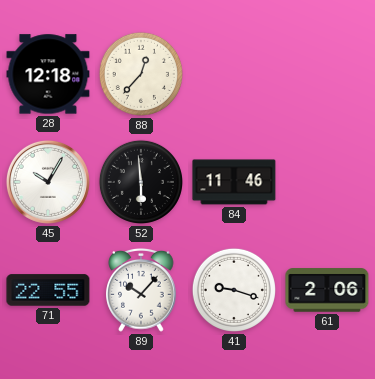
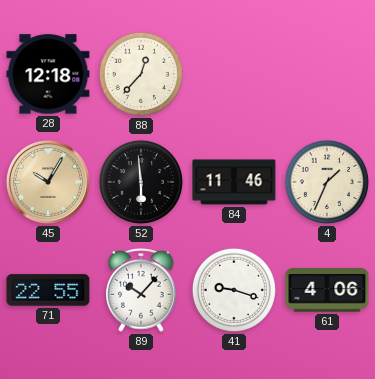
45 dial: white -> champagne (48, 182)
4: none -> 1:34 (327, 182)
61: 2:06 -> 4:06 (327, 290)
